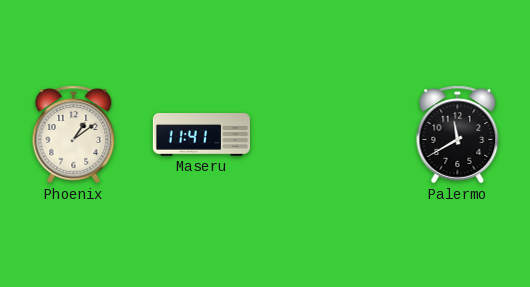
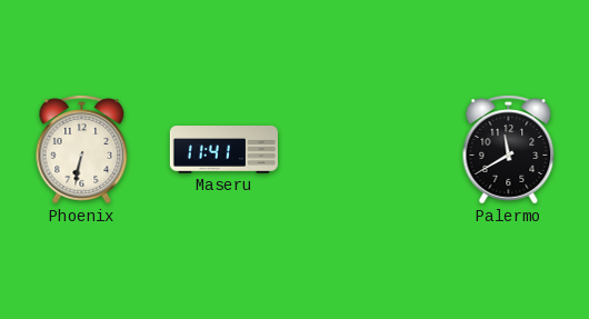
Phoenix: 1:09 -> 6:32 (82, 150)
